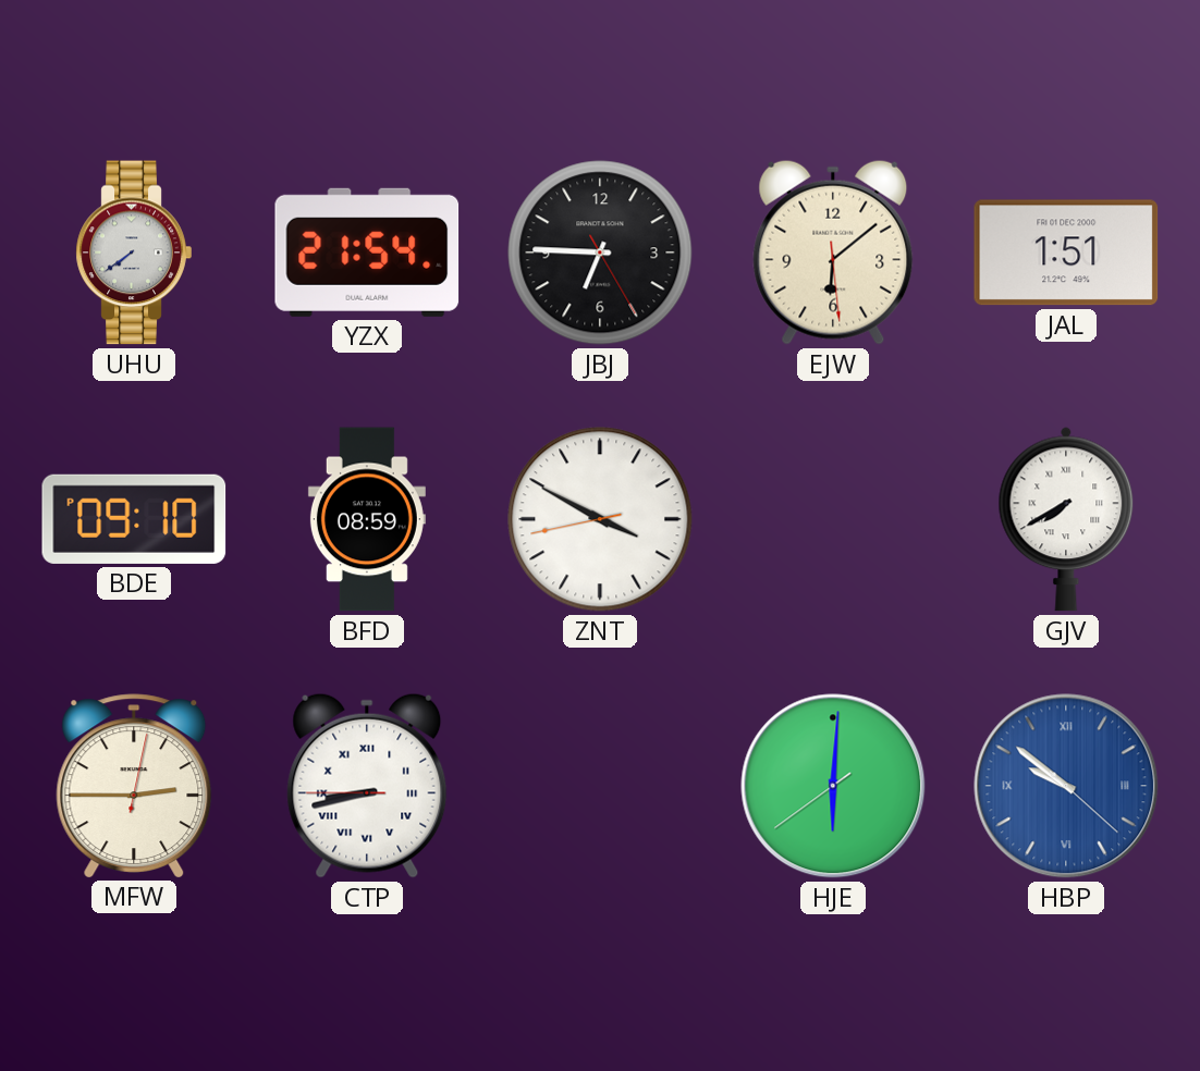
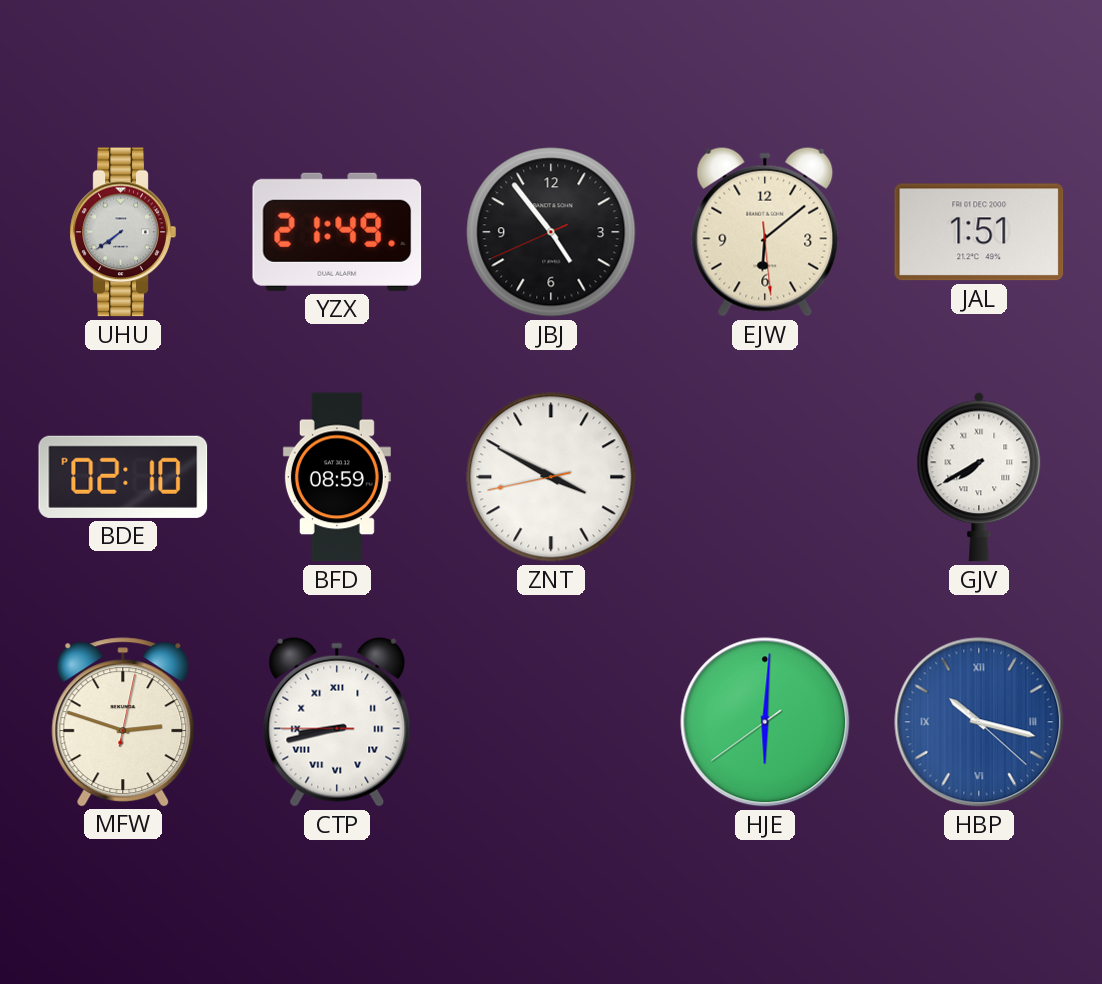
YZX: 21:54 -> 21:49 (337, 232)
JBJ: 6:45 -> 4:53 (551, 232)
BDE: 09:10 -> 02:10 (123, 477)
MFW: 2:45 -> 2:48 (123, 722)
HBP: 9:51 -> 10:17 (979, 722)
